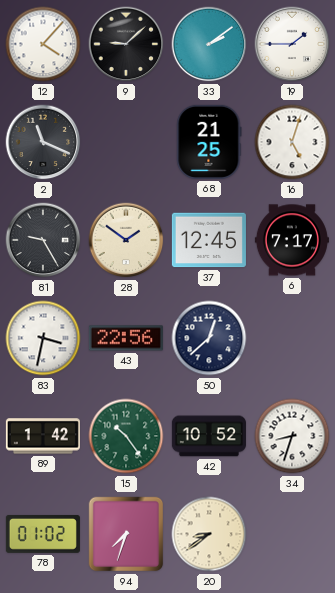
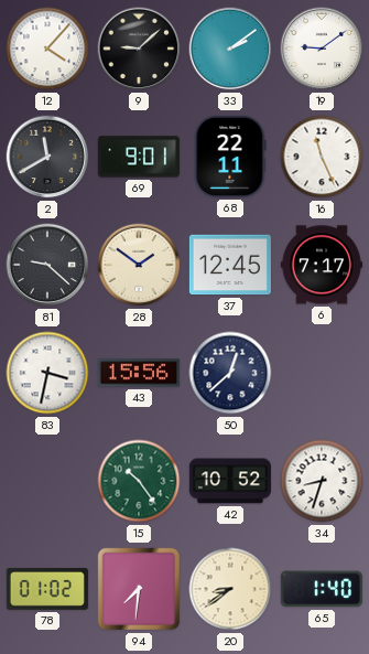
19: 1:45 -> 9:09 (322, 49)
2: 11:19 -> 11:40 (47, 157)
69: none -> 9:01 (139, 157)
68: 21:25 -> 22:11 (230, 157)
16: 5:03 -> 11:26 (322, 157)
81: 9:25 -> 9:22 (47, 265)
43: 22:56 -> 15:56 (139, 373)
89: 1:42 -> none (43, 436)
94: 7:33 -> 7:31 (139, 589)
65: none -> 1:40 (322, 589)
